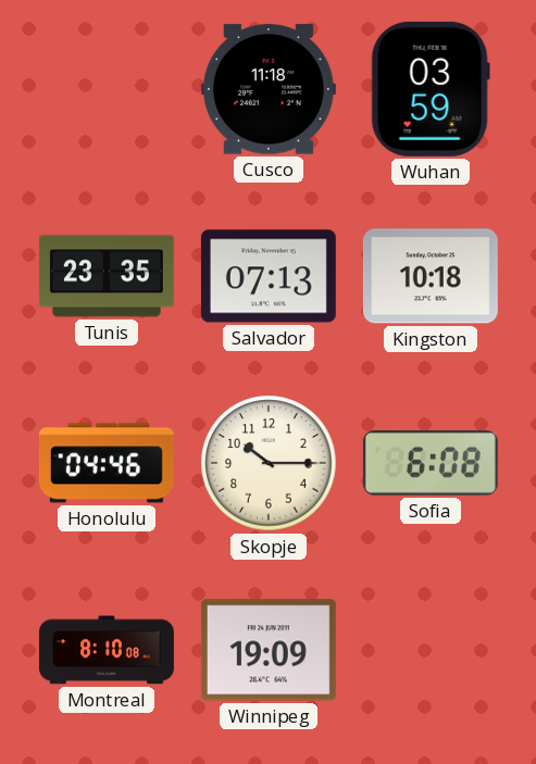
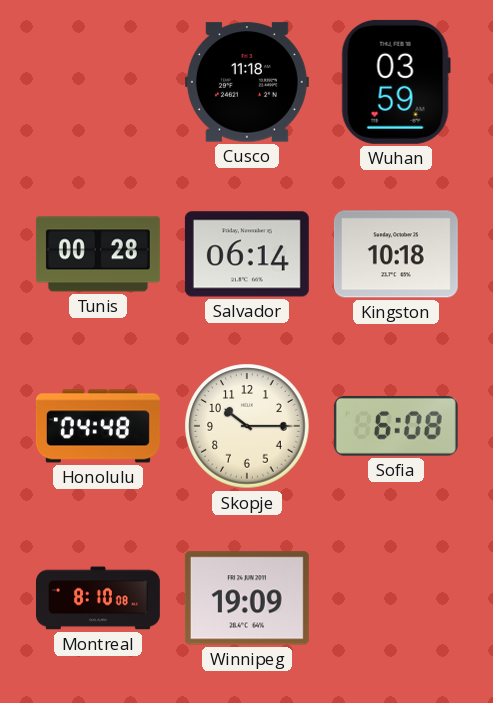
Tunis: 23:35 -> 00:28 (98, 254)
Salvador: 07:13 -> 06:14 (247, 254)
Honolulu: 04:46 -> 04:48 (98, 426)
